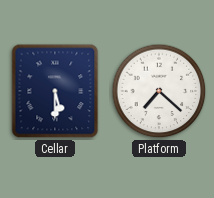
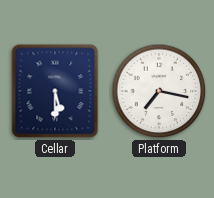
Platform: 7:22 -> 7:17 (159, 91)
